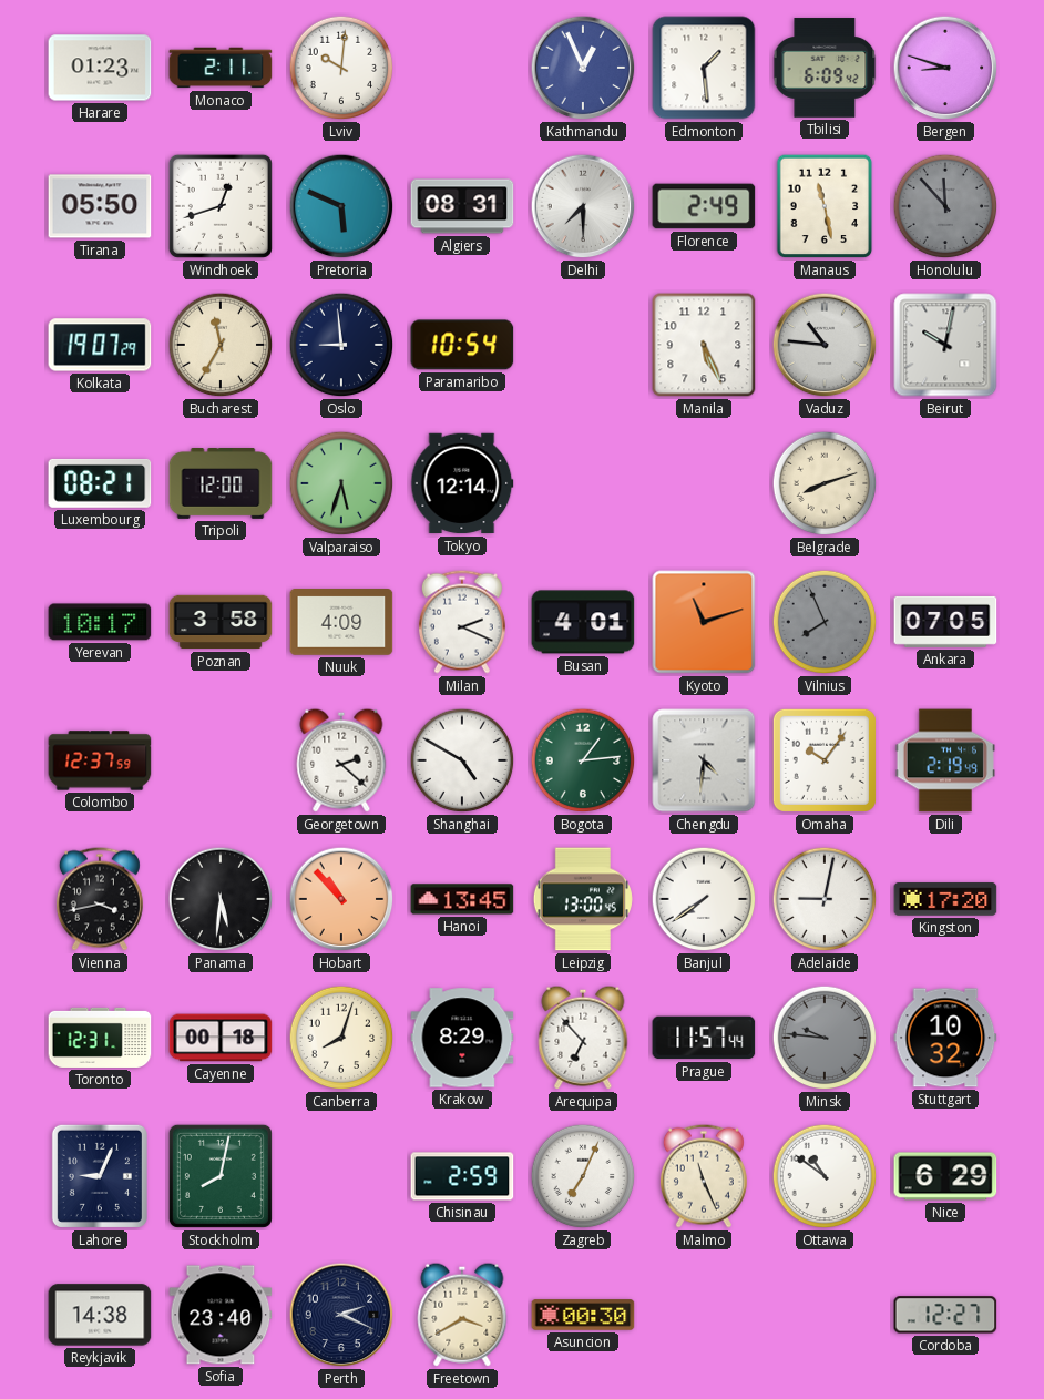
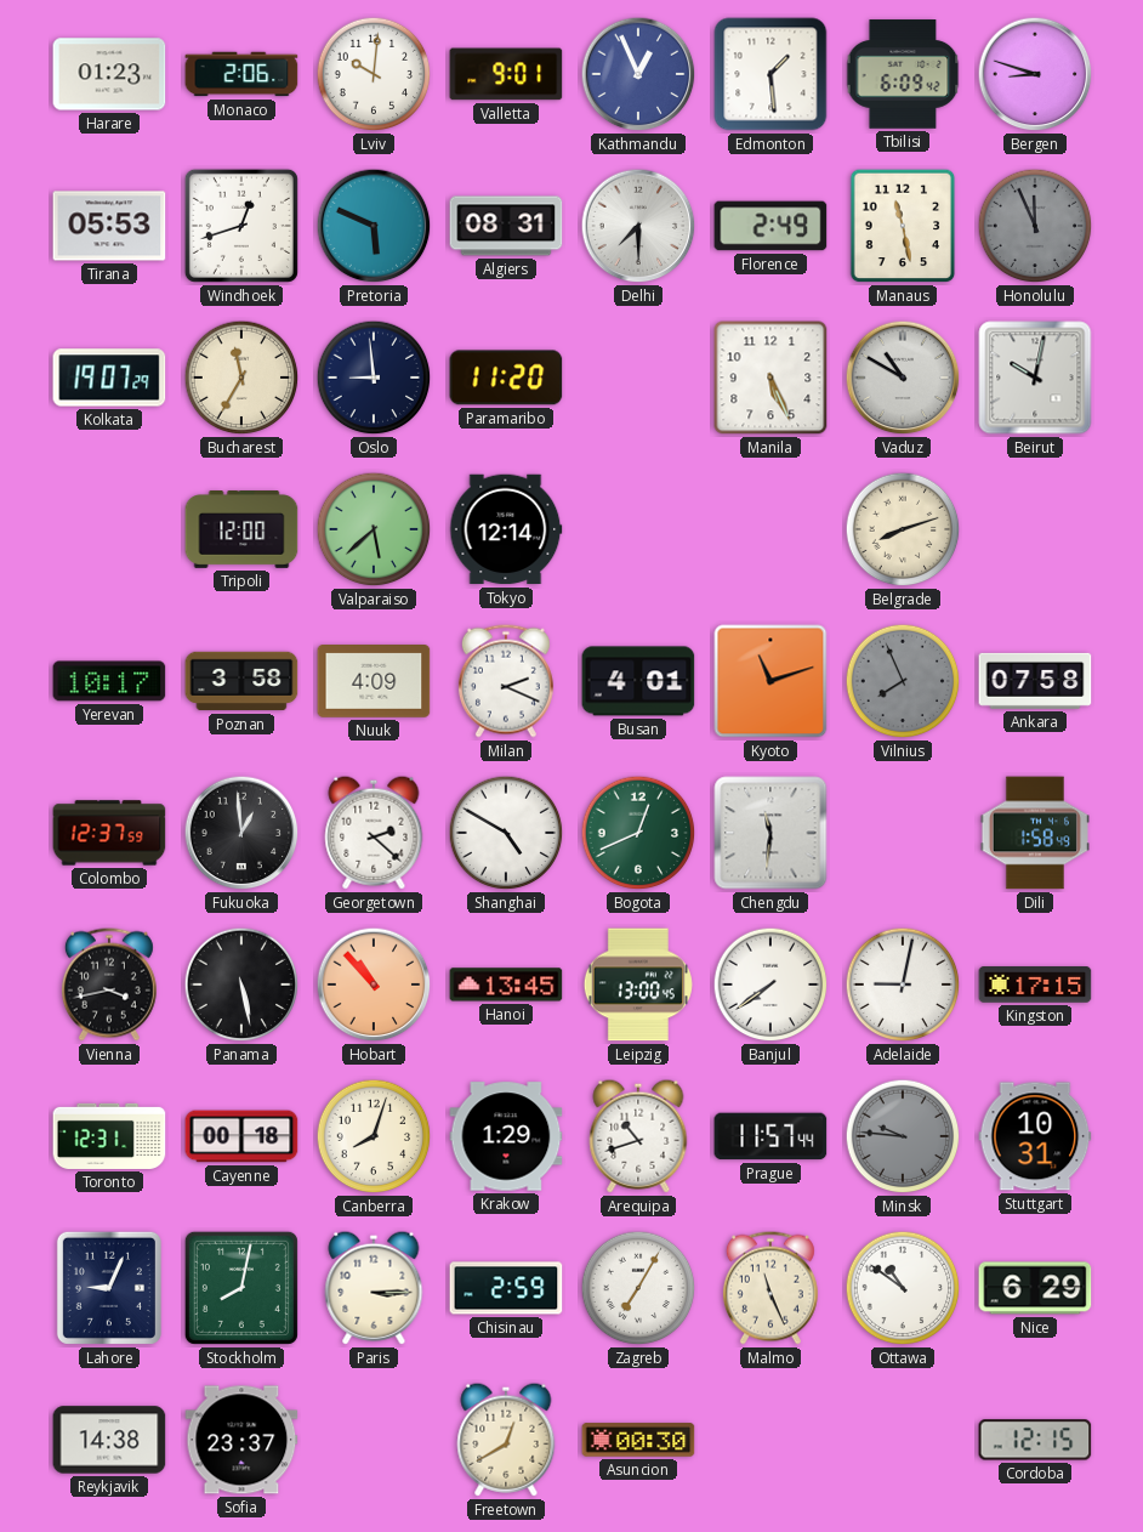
Monaco: 2:11 -> 2:06 (241, 74)
Valletta: none -> 9:01 (506, 74)
Tirana: 05:50 -> 05:53 (109, 226)
Honolulu: 11:53 -> 11:56 (1035, 226)
Paramaribo: 10:54 -> 11:20 (506, 378)
Vaduz: 10:46 -> 10:50 (903, 378)
Luxembourg: 08:21 -> none (100, 483)
Valparaiso: 5:33 -> 5:38 (374, 529)
Ankara: 07:05 -> 07:58 (1035, 681)
Fukuoka: none -> 12:59 (241, 833)
Bogota: 1:14 -> 12:41 (638, 833)
Chengdu: 4:31 -> 11:31 (770, 833)
Omaha: 10:06 -> none (825, 760)
Dili: 2:19 -> 1:58 (1035, 833)
Panama: 5:31 -> 5:28 (241, 985)
Kingston: 17:20 -> 17:15 (1035, 985)
Krakow: 8:29 -> 1:29 (506, 1136)
Arequipa: 6:53 -> 10:42 (638, 1136)
Stuttgart: 10:32 -> 10:31 (1035, 1136)
Paris: none -> 3:15 (374, 1288)
Zagreb: 7:04 -> 7:05 (638, 1288)
Sofia: 23:40 -> 23:37 (241, 1440)
Perth: 2:19 -> none (341, 1315)
Freetown: 3:40 -> 12:40 (506, 1440)
Cordoba: 12:27 -> 12:15 (1035, 1440)
